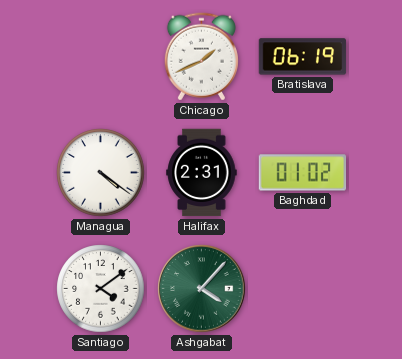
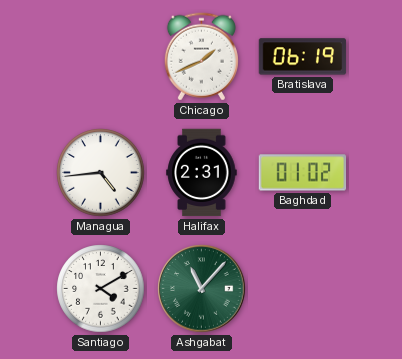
Managua: 4:21 -> 4:44 (101, 173)
Santiago: 4:09 -> 4:10 (101, 289)
Ashgabat: 4:07 -> 11:07 (202, 289)
